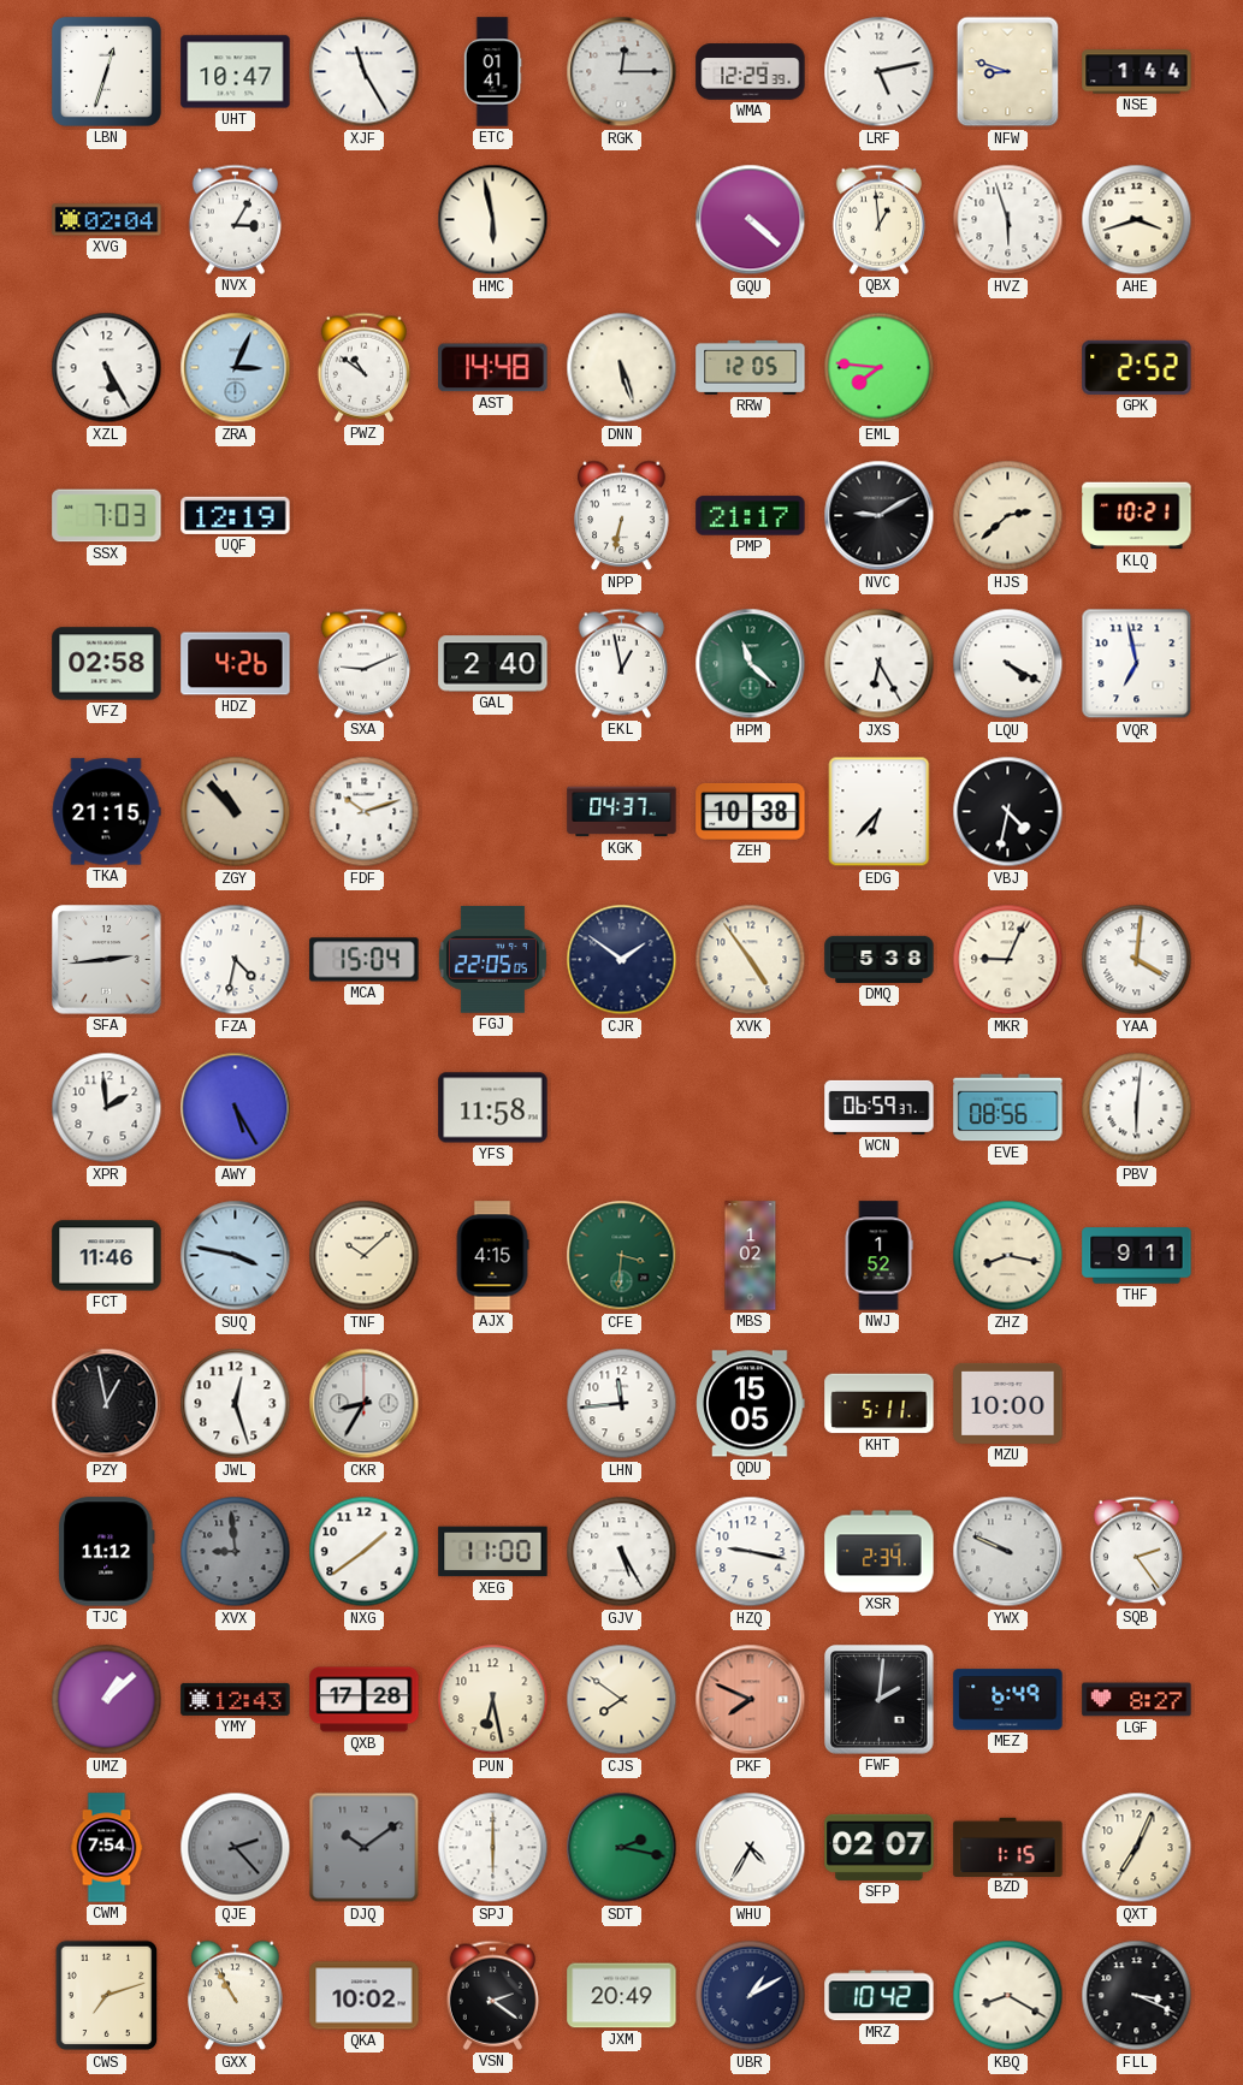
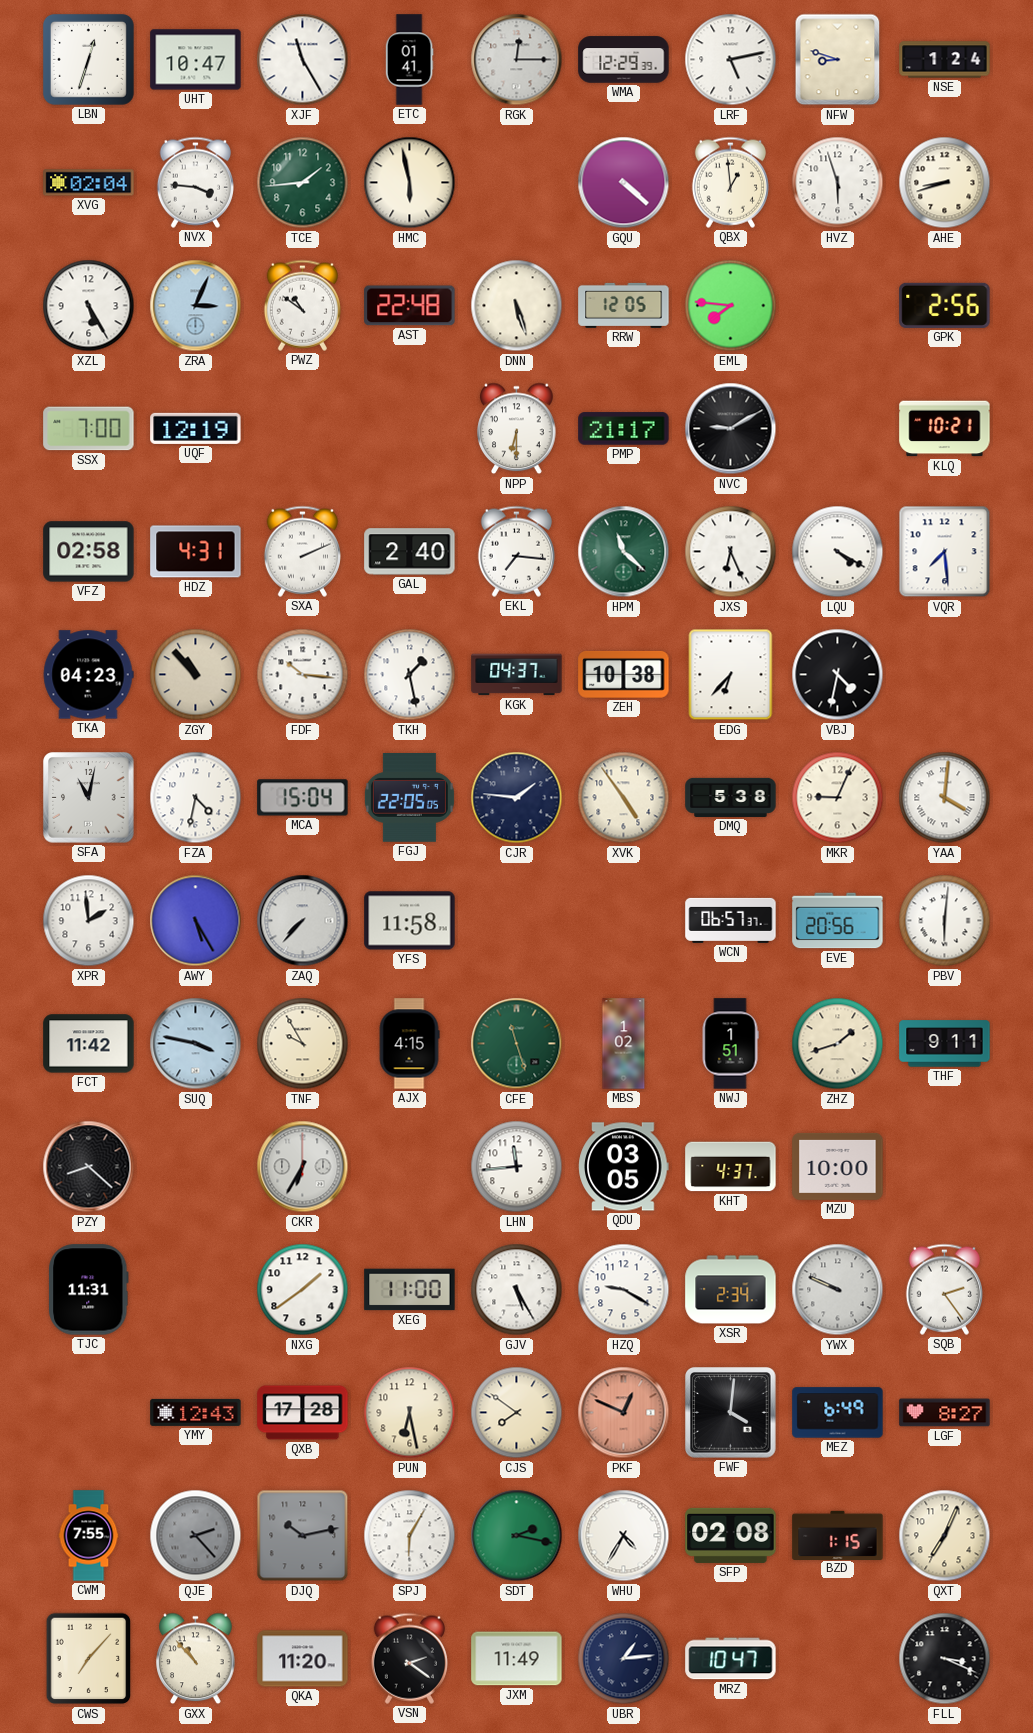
NSE: 1:44 -> 1:24 (945, 60)
NVX: 3:05 -> 3:46 (195, 182)
TCE: none -> 1:44 (303, 183)
AHE: 3:42 -> 8:42 (945, 183)
AST: 14:48 -> 22:48 (410, 306)
GPK: 2:52 -> 2:56 (945, 305)
SSX: 7:03 -> 7:00 (89, 429)
NPP: 6:32 -> 6:30 (517, 429)
HJS: 2:38 -> none (1008, 516)
HDZ: 4:26 -> 4:31 (196, 552)
SXA: 9:11 -> 2:11 (302, 551)
EKL: 12:58 -> 7:16 (516, 551)
JXS: 6:25 -> 6:26 (731, 552)
VQR: 6:58 -> 7:29 (945, 552)
TKA: 21:15 -> 04:23 (88, 675)
FDF: 10:12 -> 10:16 (303, 675)
TKH: none -> 1:28 (410, 675)
SFA: 2:44 -> 11:02 (89, 798)
CJR: 1:51 -> 1:46 (517, 798)
ZAQ: none -> 7:37 (303, 921)
WCN: 06:59 -> 06:57 (731, 920)
EVE: 08:56 -> 20:56 (838, 921)
FCT: 11:46 -> 11:42 (89, 1044)
TNF: 10:08 -> 9:55 (303, 1044)
CFE: 3:31 -> 11:27 (517, 1044)
NWJ: 1:52 -> 1:51 (730, 1044)
ZHZ: 8:17 -> 1:42 (838, 1044)
PZY: 12:58 -> 8:22 (89, 1167)
JWL: 12:27 -> none (236, 1404)
CKR: 8:35 -> 6:35 (303, 1167)
QDU: 15:05 -> 03:05 (624, 1167)
KHT: 5:11 -> 4:37 (731, 1167)
TJC: 11:12 -> 11:31 (89, 1290)
XVX: 8:59 -> none (236, 1552)
HZQ: 9:17 -> 9:20 (624, 1290)
UMZ: 1:08 -> none (107, 1700)
PKF: 7:49 -> 12:49 (624, 1413)
FWF: 2:01 -> 4:01 (731, 1413)
CWM: 7:54 -> 7:55 (89, 1536)
DJQ: 10:09 -> 10:13 (303, 1536)
SPJ: 6:00 -> 6:05 (410, 1536)
SFP: 02:07 -> 02:08 (731, 1535)
CWS: 7:12 -> 7:07 (89, 1659)
GXX: 10:55 -> 10:53 (196, 1659)
QKA: 10:02 -> 11:20 (303, 1659)
JXM: 20:49 -> 11:49 (517, 1659)
UBR: 1:10 -> 1:14 (624, 1659)
MRZ: 10:42 -> 10:47 (731, 1659)
KBQ: 8:20 -> none (1008, 1996)
